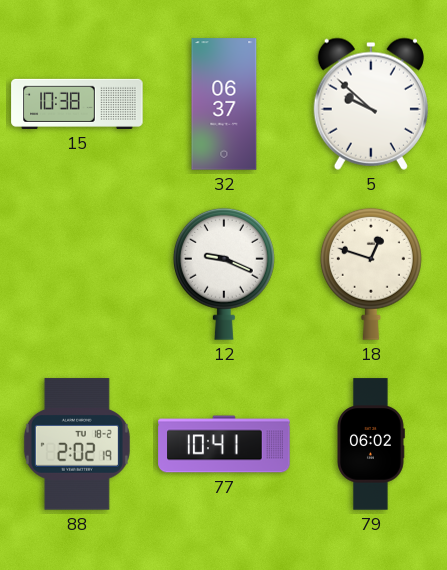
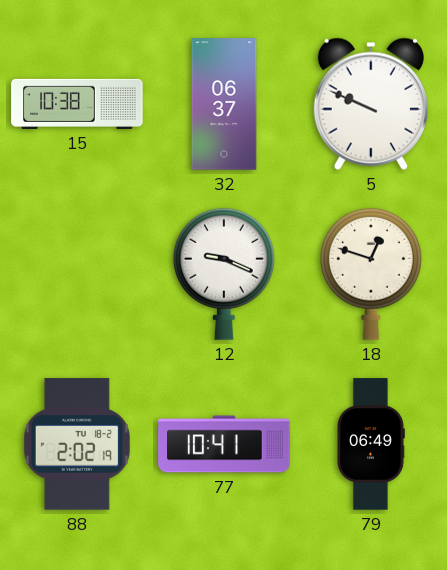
5: 9:52 -> 9:49 (371, 104)
79: 06:02 -> 06:49 (371, 444)
